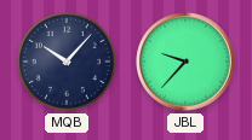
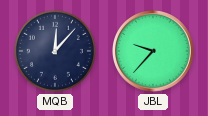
MQB: 10:07 -> 12:07 (55, 51)
